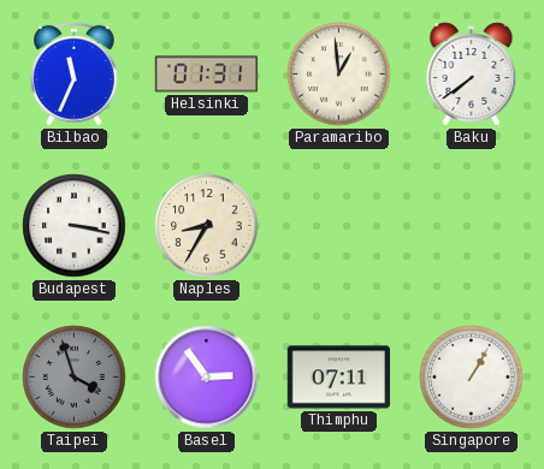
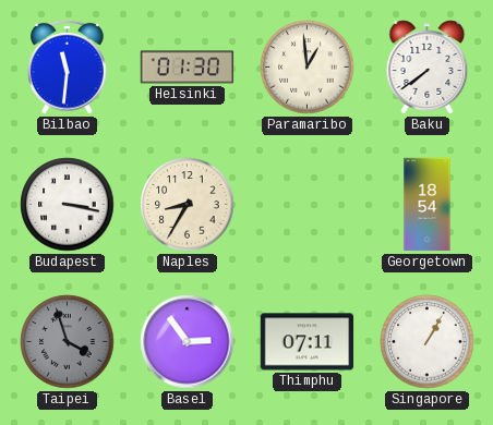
Bilbao: 11:34 -> 11:31 (68, 66)
Helsinki: 01:31 -> 01:30 (188, 68)
Georgetown: none -> 18:54 (428, 205)
